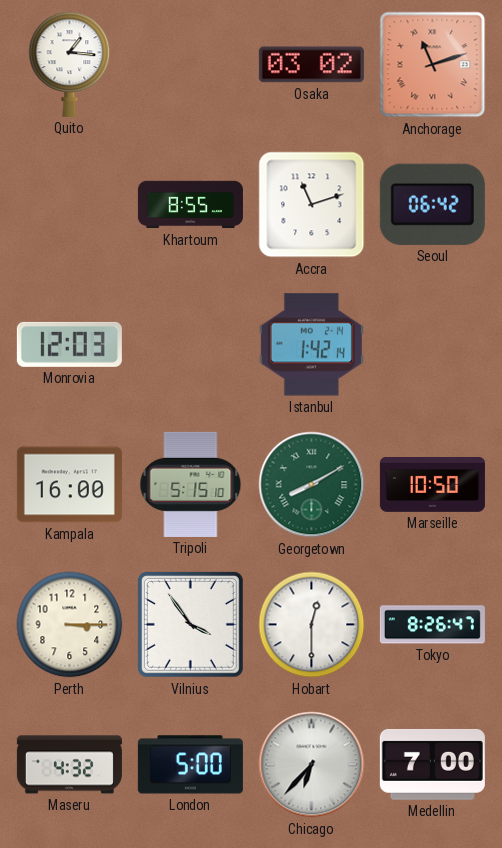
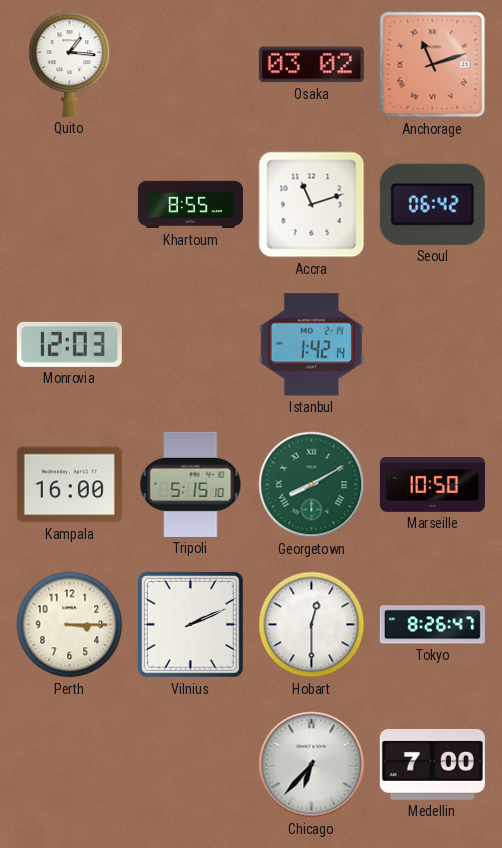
Vilnius: 3:54 -> 2:11 (190, 624)
Maseru: 4:32 -> none (69, 765)
London: 5:00 -> none (190, 765)
